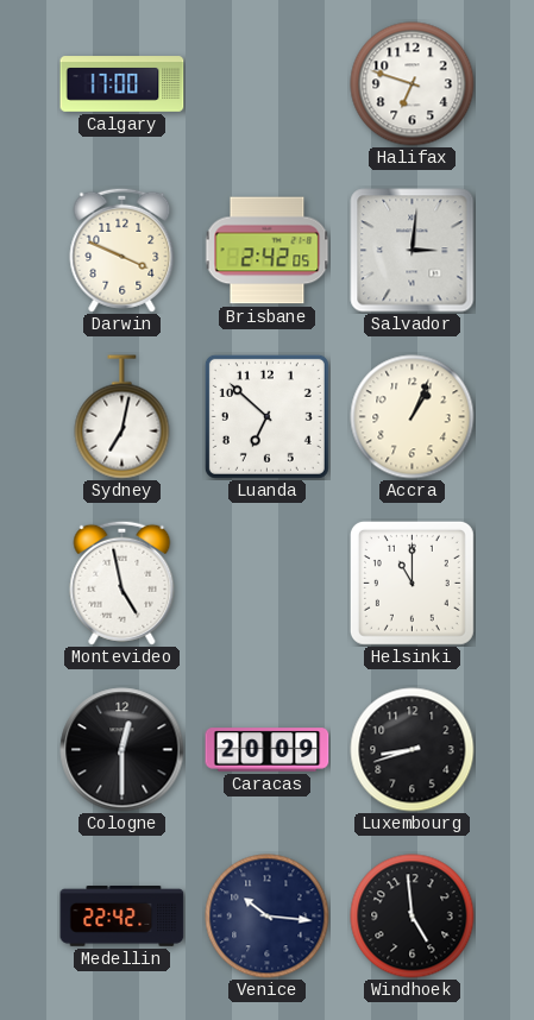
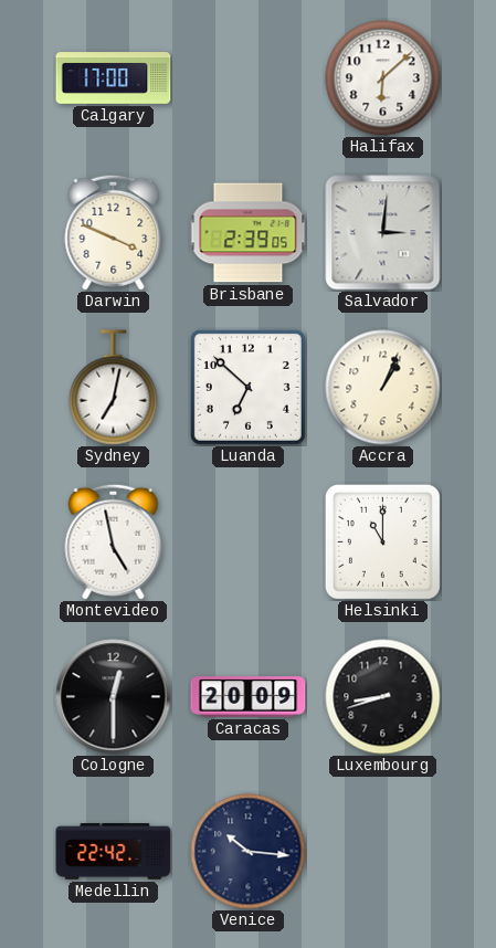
Halifax: 6:48 -> 6:08 (383, 78)
Brisbane: 2:42 -> 2:39 (249, 233)
Windhoek: 4:59 -> none (413, 917)
